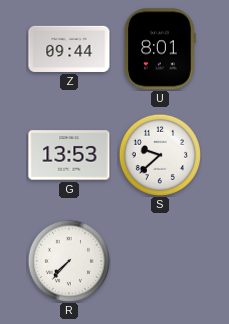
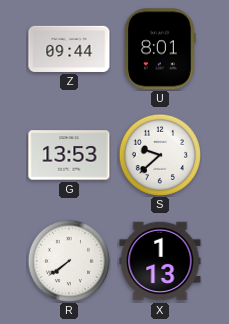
R: 7:37 -> 7:39 (68, 260)
X: none -> 1:13 (160, 261)
